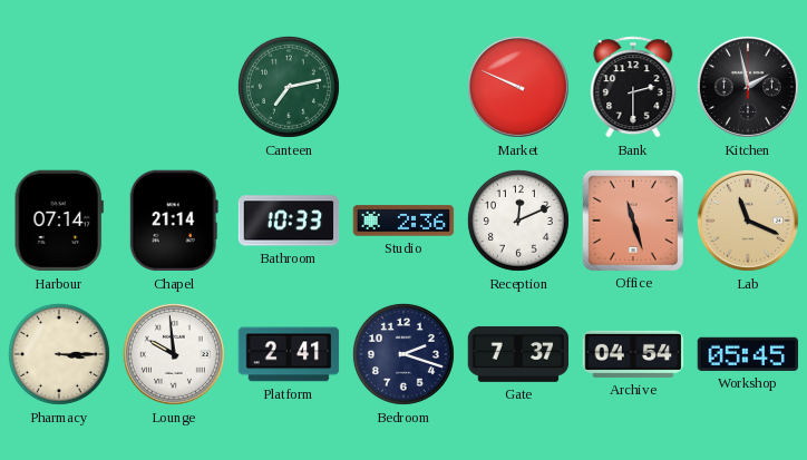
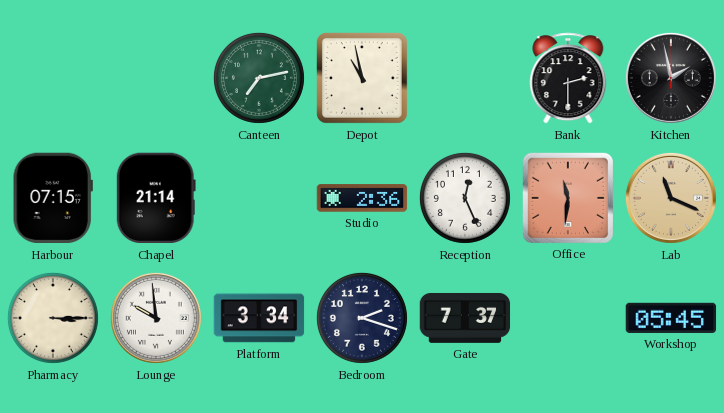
Depot: none -> 10:58 (362, 78)
Market: 9:49 -> none (518, 87)
Harbour: 07:14 -> 07:15 (53, 198)
Bathroom: 10:33 -> none (289, 221)
Reception: 12:11 -> 12:26 (465, 198)
Office: 11:27 -> 11:31 (567, 197)
Platform: 2:41 -> 3:34 (259, 318)
Archive: 04:54 -> none (633, 354)
